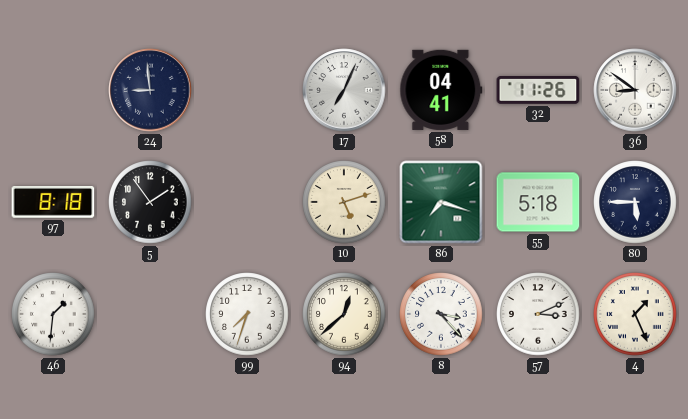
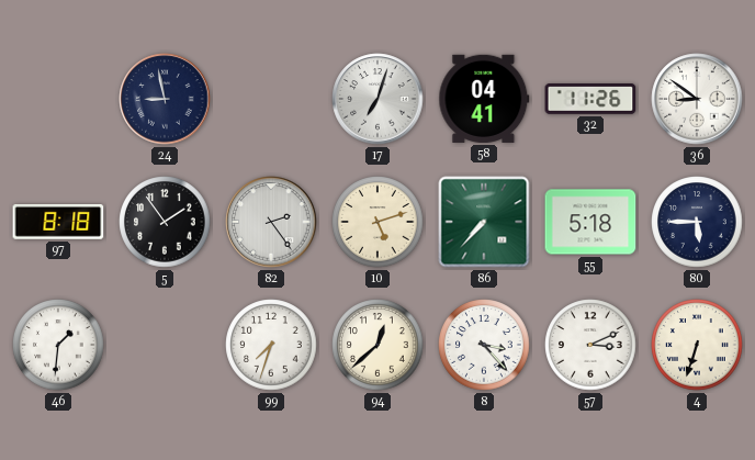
24: 8:59 -> 8:58 (165, 99)
17: 7:04 -> 7:03 (377, 99)
82: none -> 2:24 (271, 222)
86: 7:18 -> 7:37 (484, 222)
4: 1:26 -> 6:33 (697, 345)
